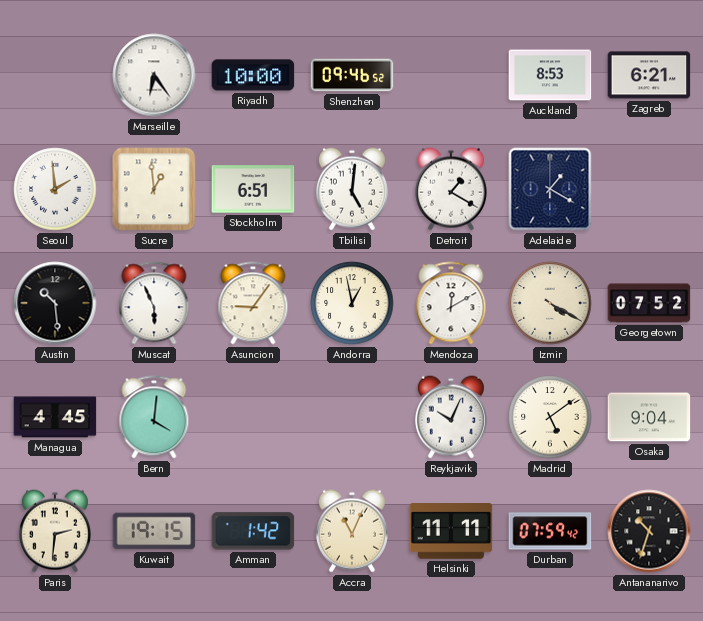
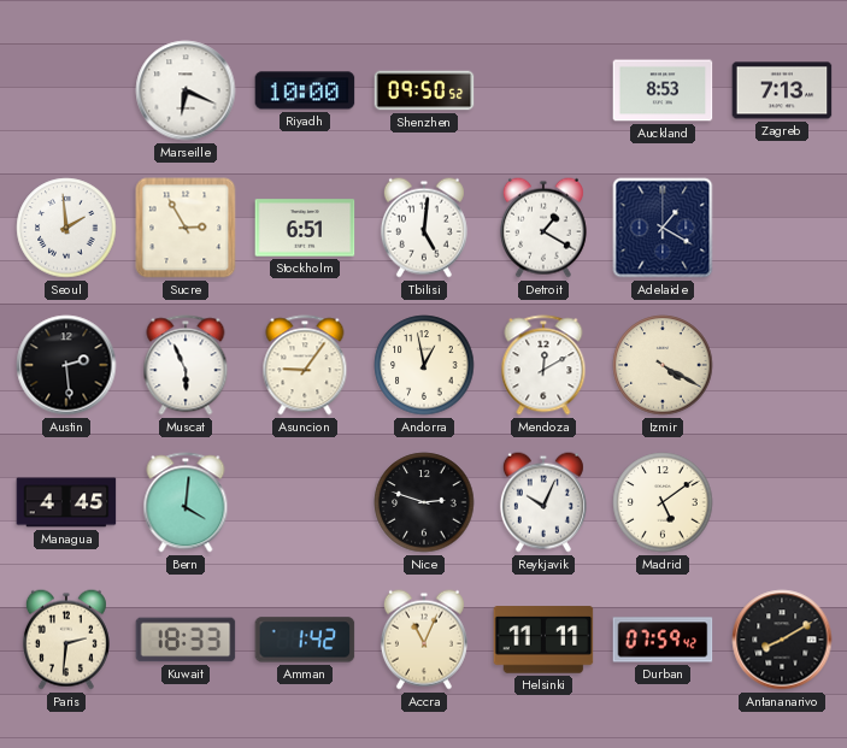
Marseille: 6:24 -> 6:19 (186, 90)
Shenzhen: 09:46 -> 09:50 (424, 90)
Zagreb: 6:21 -> 7:13 (782, 90)
Sucre: 12:59 -> 2:55 (186, 228)
Austin: 10:29 -> 2:29 (66, 365)
Georgetown: 07:52 -> none (649, 303)
Nice: none -> 2:48 (424, 502)
Osaka: 9:04 -> none (649, 417)
Kuwait: 19:15 -> 18:33 (186, 640)
Antananarivo: 10:33 -> 8:10 (782, 640)
